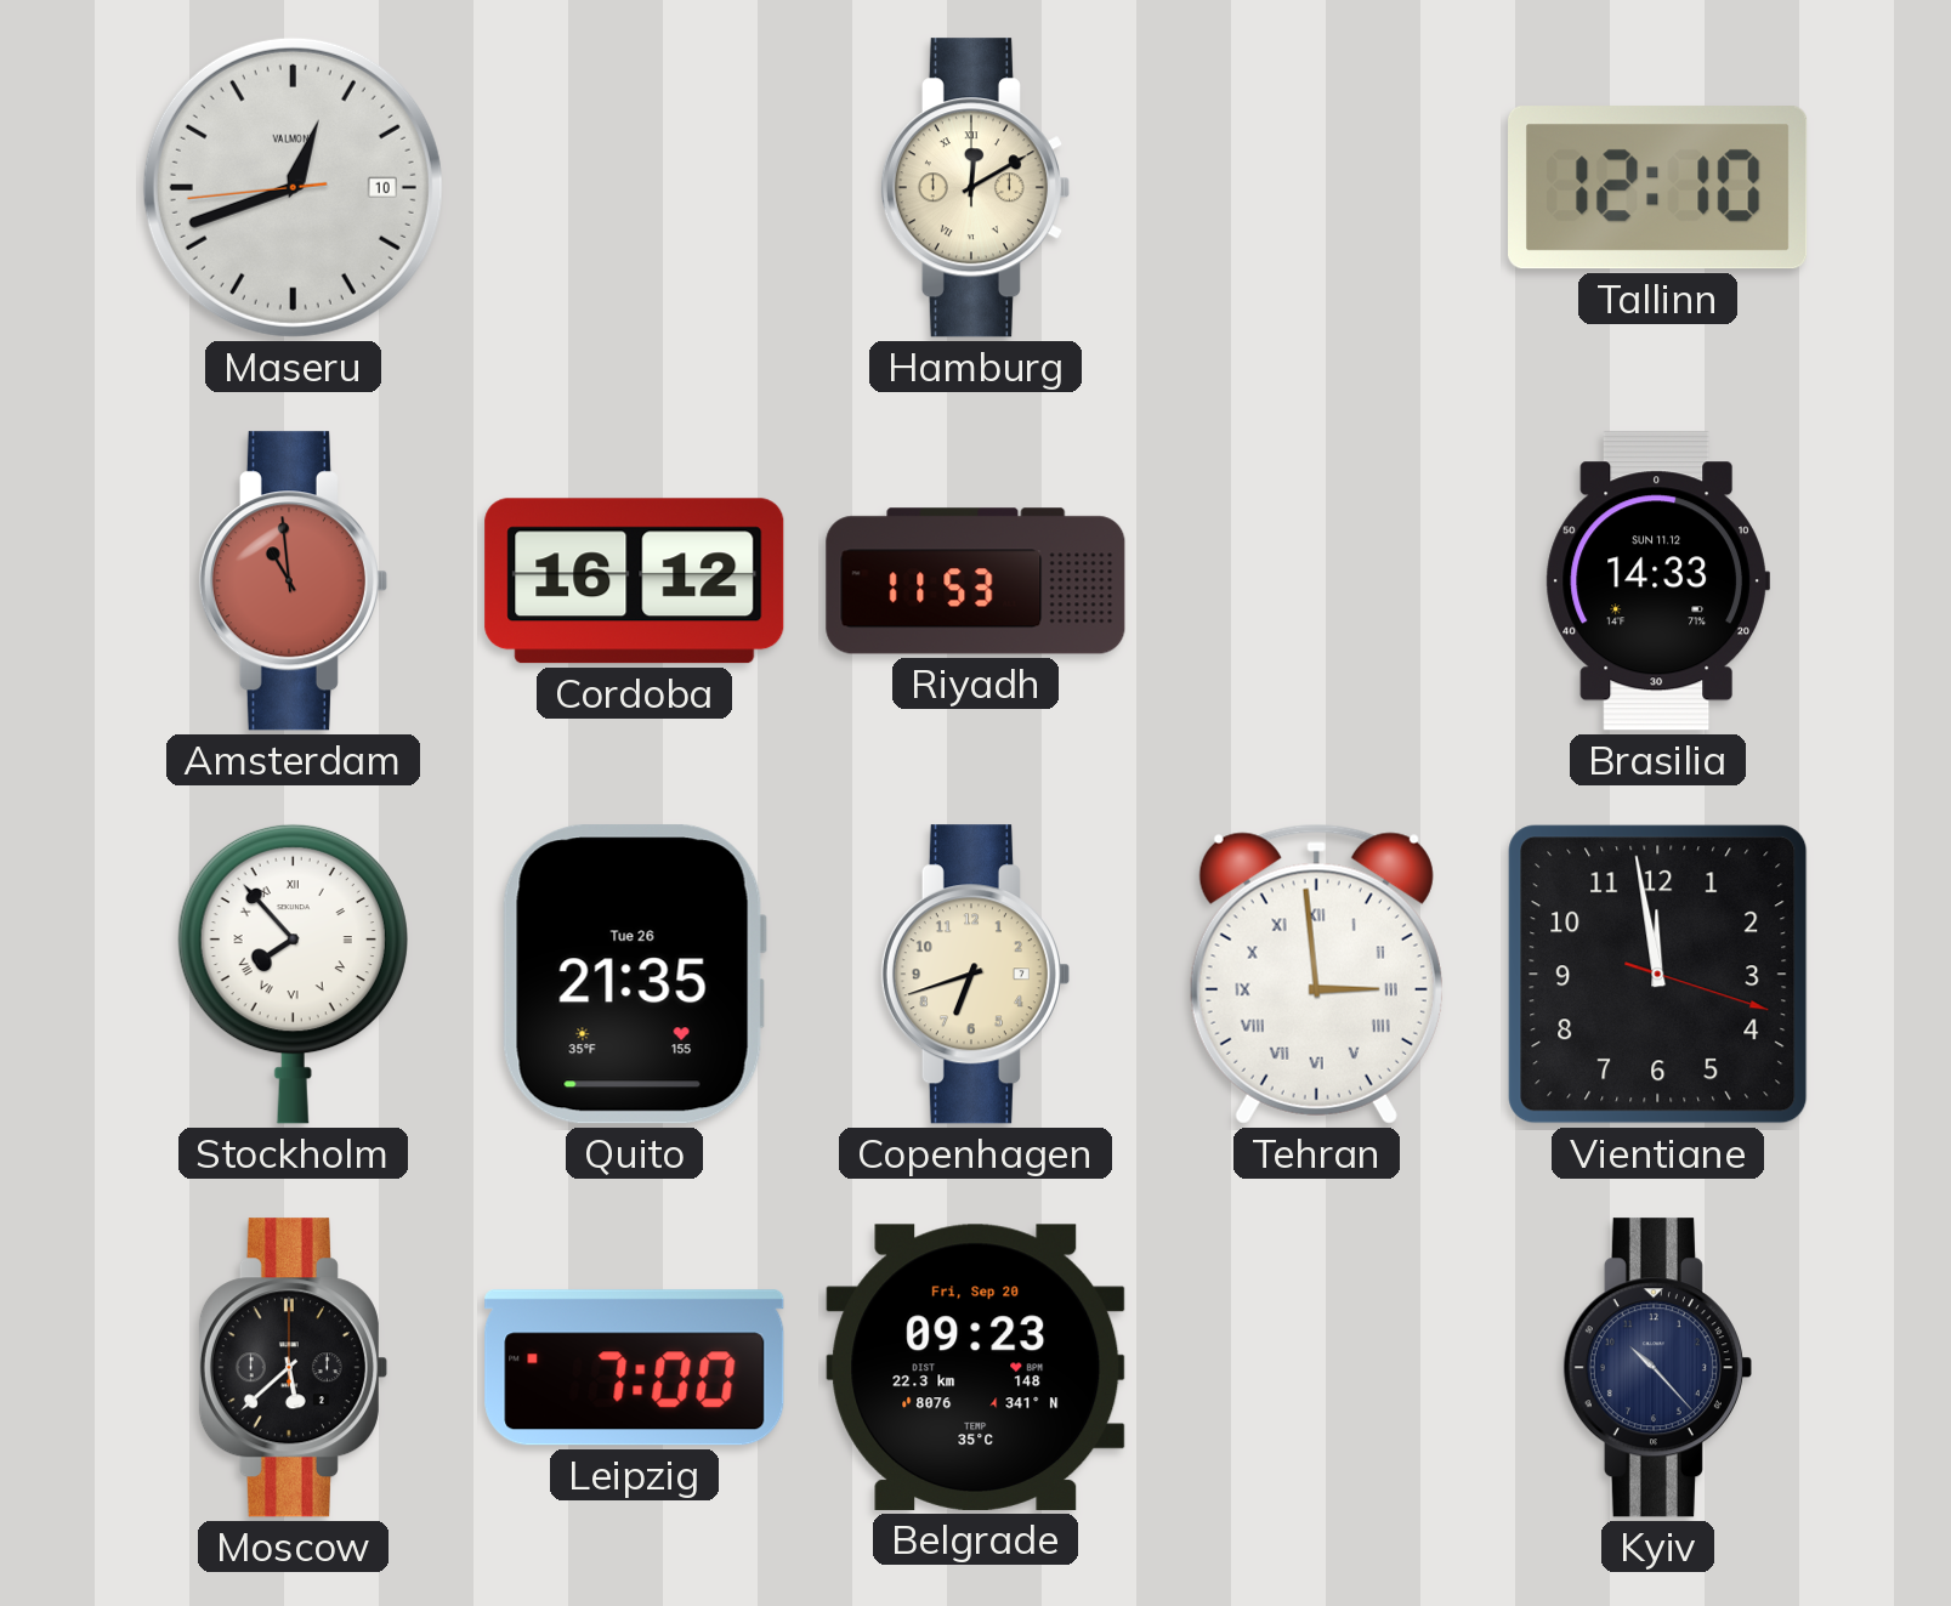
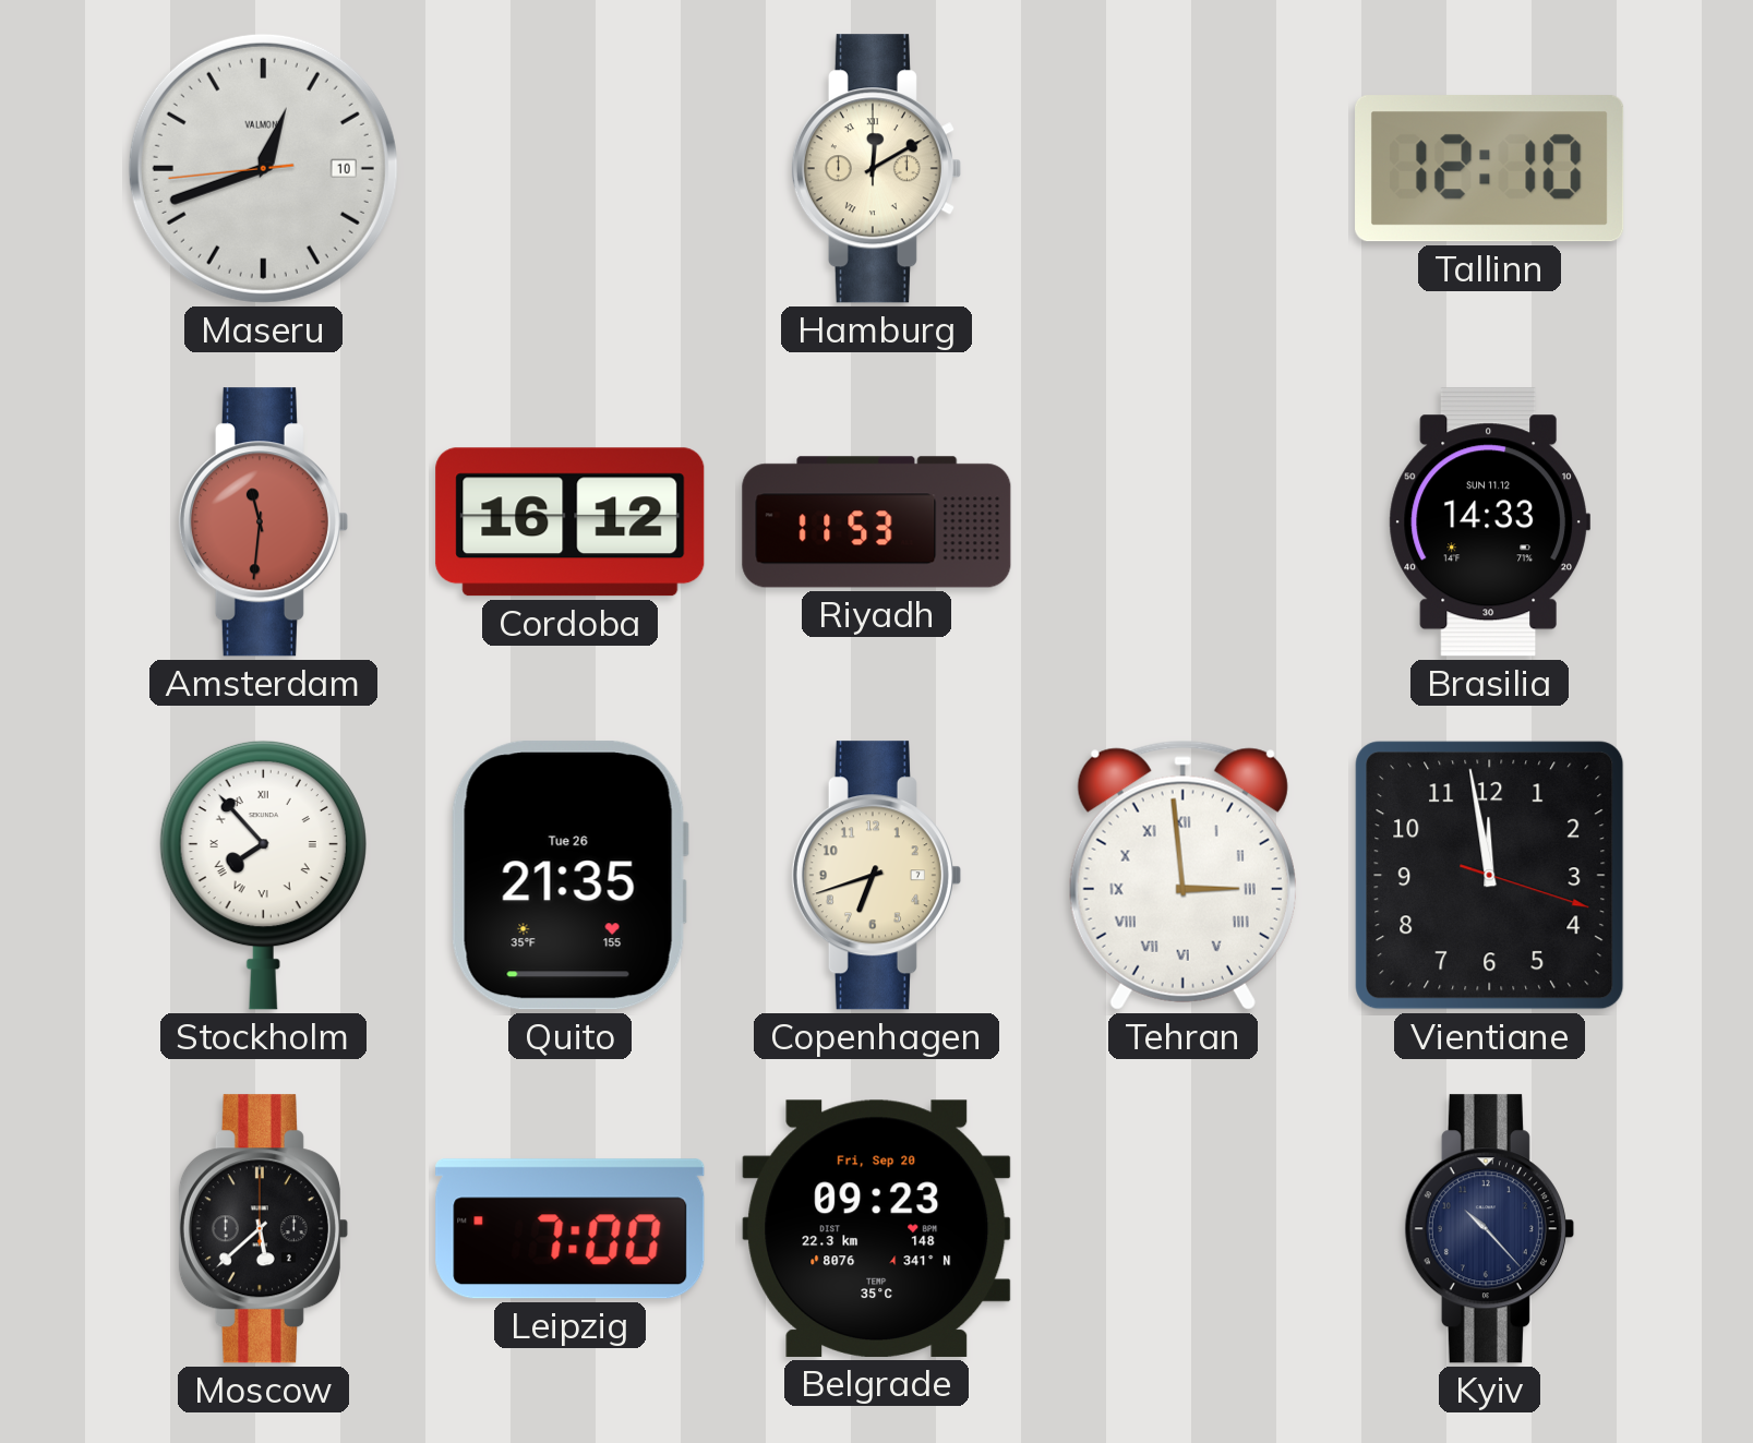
Amsterdam: 10:59 -> 11:31 (263, 522)
